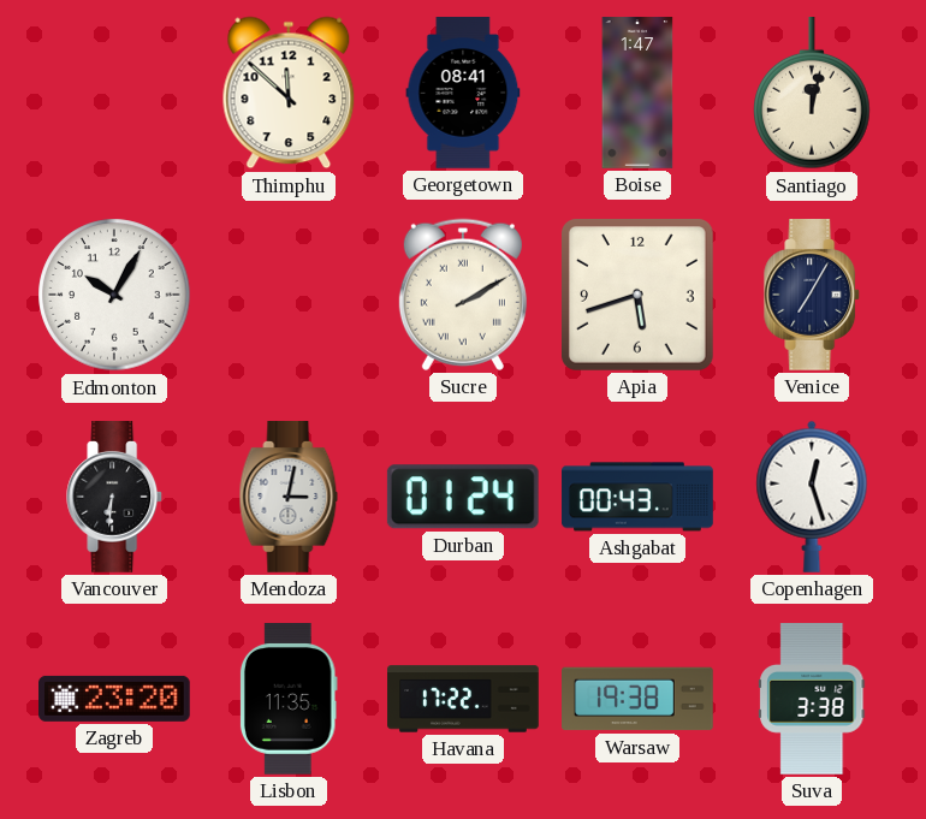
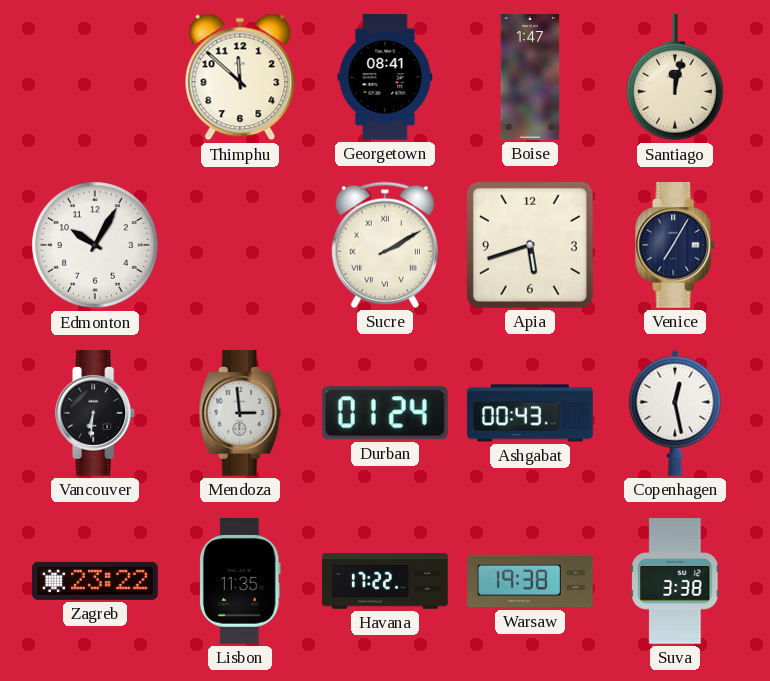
Mendoza: 3:02 -> 2:59 (240, 414)
Copenhagen: 12:27 -> 12:28 (675, 413)
Zagreb: 23:20 -> 23:22 (96, 581)
